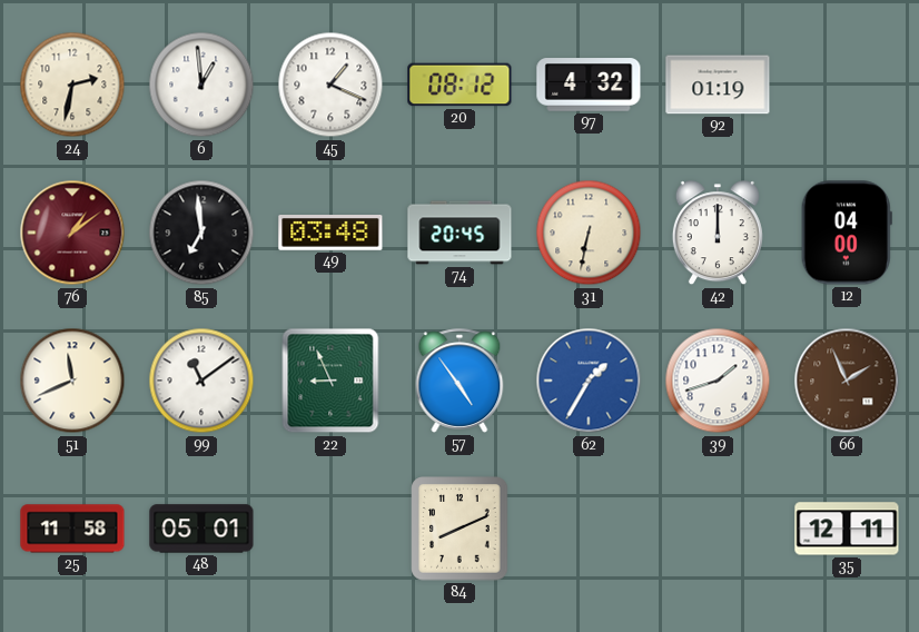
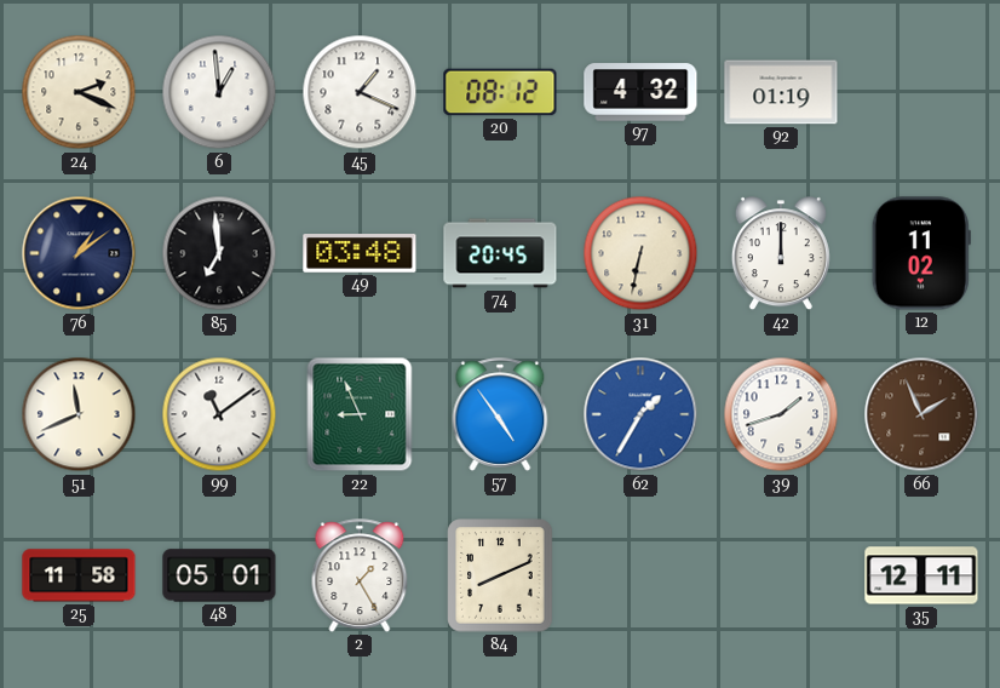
24: 2:32 -> 2:19 (79, 92)
76 dial: burgundy -> navy (79, 253)
12: 04:00 -> 11:02 (921, 253)
2: none -> 1:25 (360, 575)
